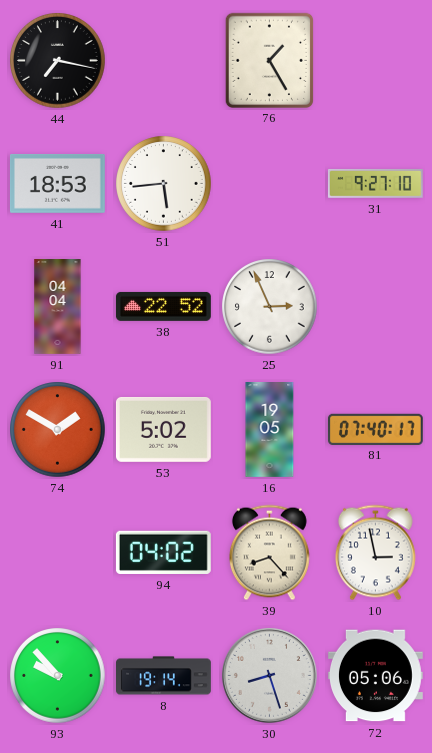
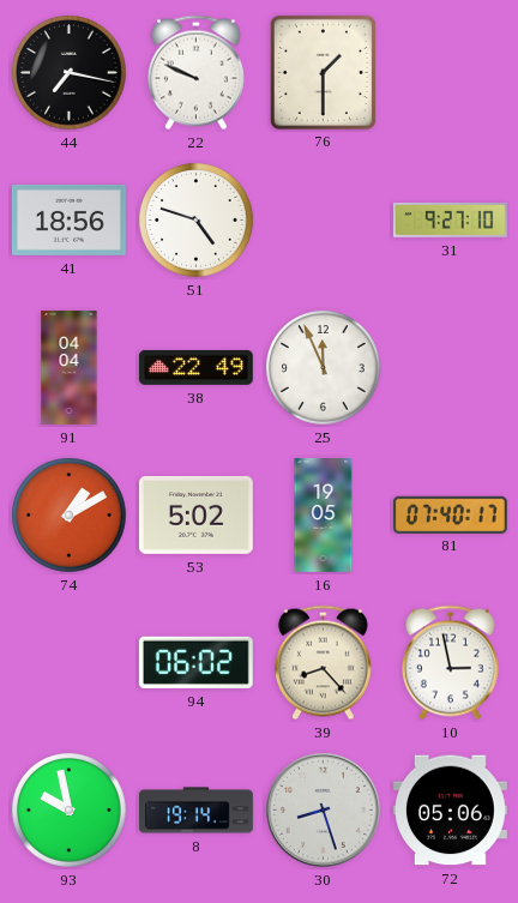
22: none -> 9:49 (195, 73)
76: 1:25 -> 1:30 (323, 72)
41: 18:53 -> 18:56 (68, 219)
51: 5:44 -> 4:48 (197, 221)
38: 22:52 -> 22:49 (195, 367)
25: 2:56 -> 11:56 (324, 368)
74: 1:50 -> 1:10 (70, 516)
94: 04:02 -> 06:02 (195, 662)
93: 9:53 -> 9:58 (70, 811)
